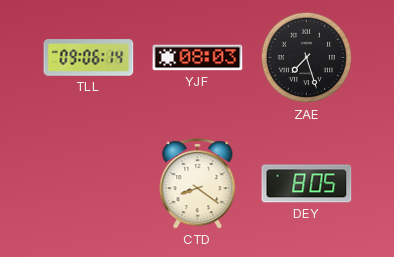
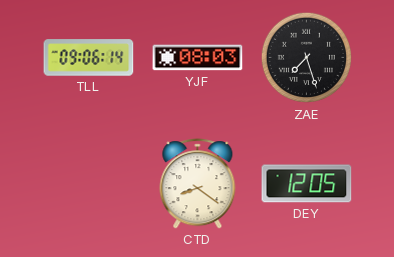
DEY: 8:05 -> 12:05 (307, 184)
